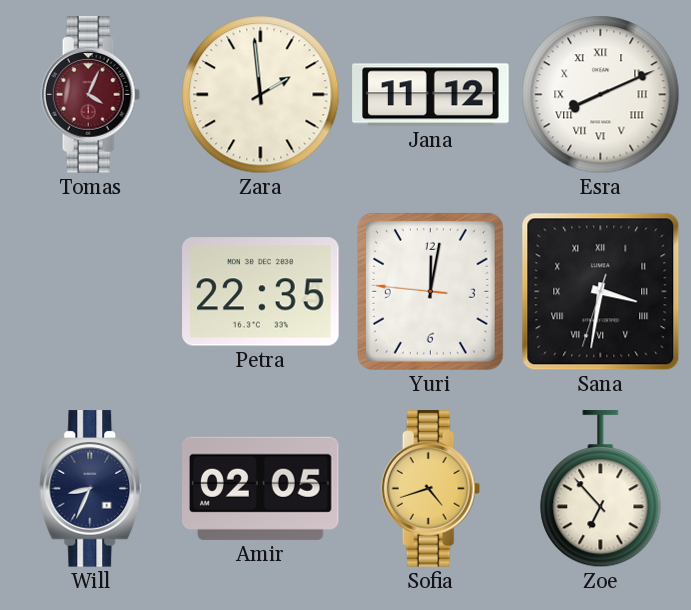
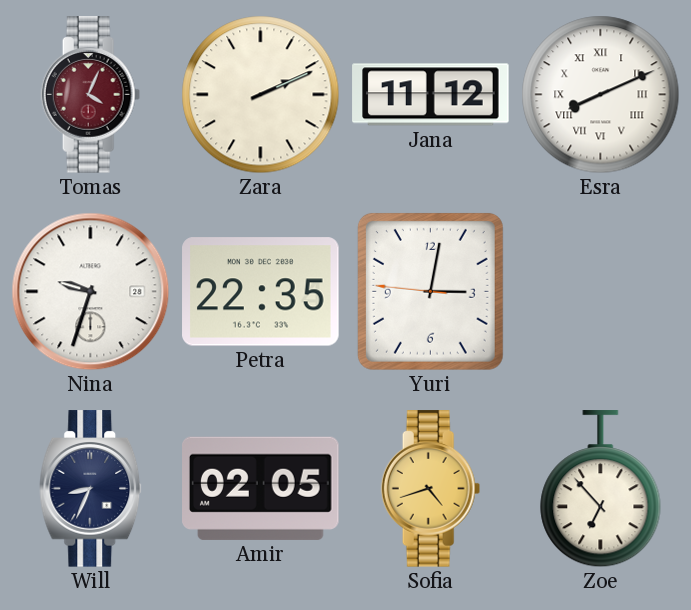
Zara: 1:59 -> 2:11 (261, 95)
Nina: none -> 9:33 (91, 292)
Yuri: 12:01 -> 3:01 (430, 291)
Sana: 3:31 -> none (601, 292)
